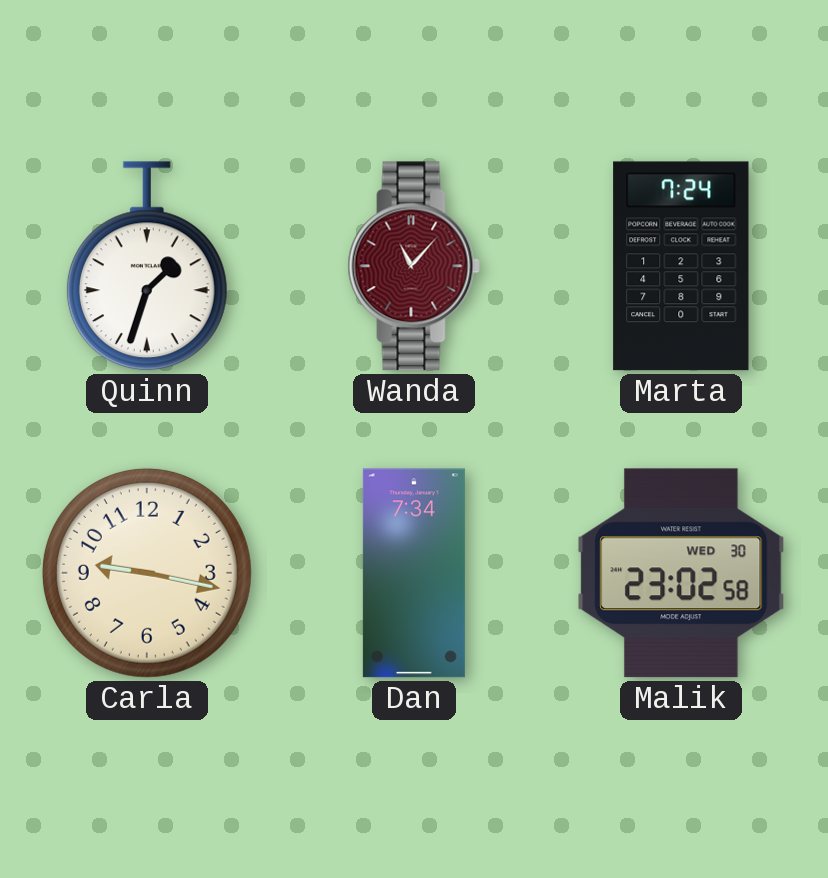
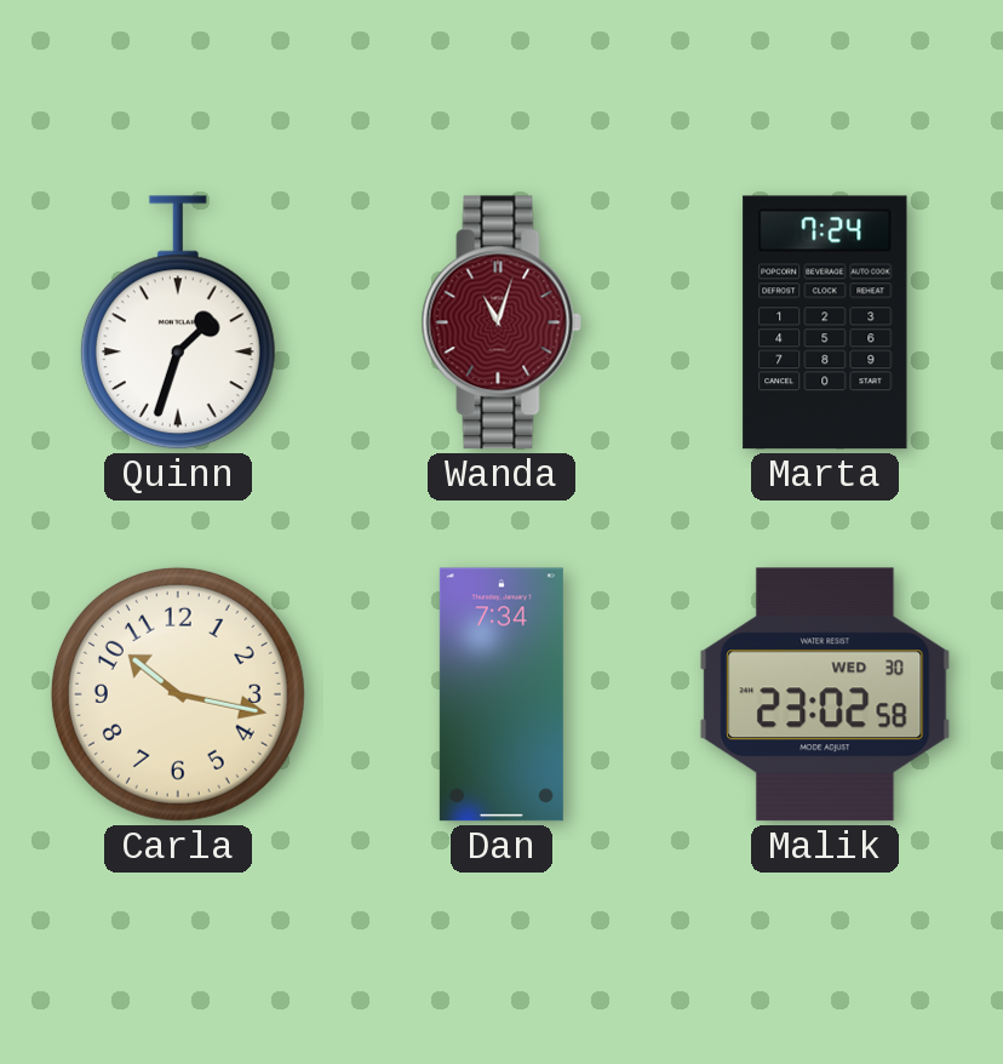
Wanda: 11:07 -> 11:03 (501, 322)
Carla: 9:17 -> 10:17 (178, 694)
